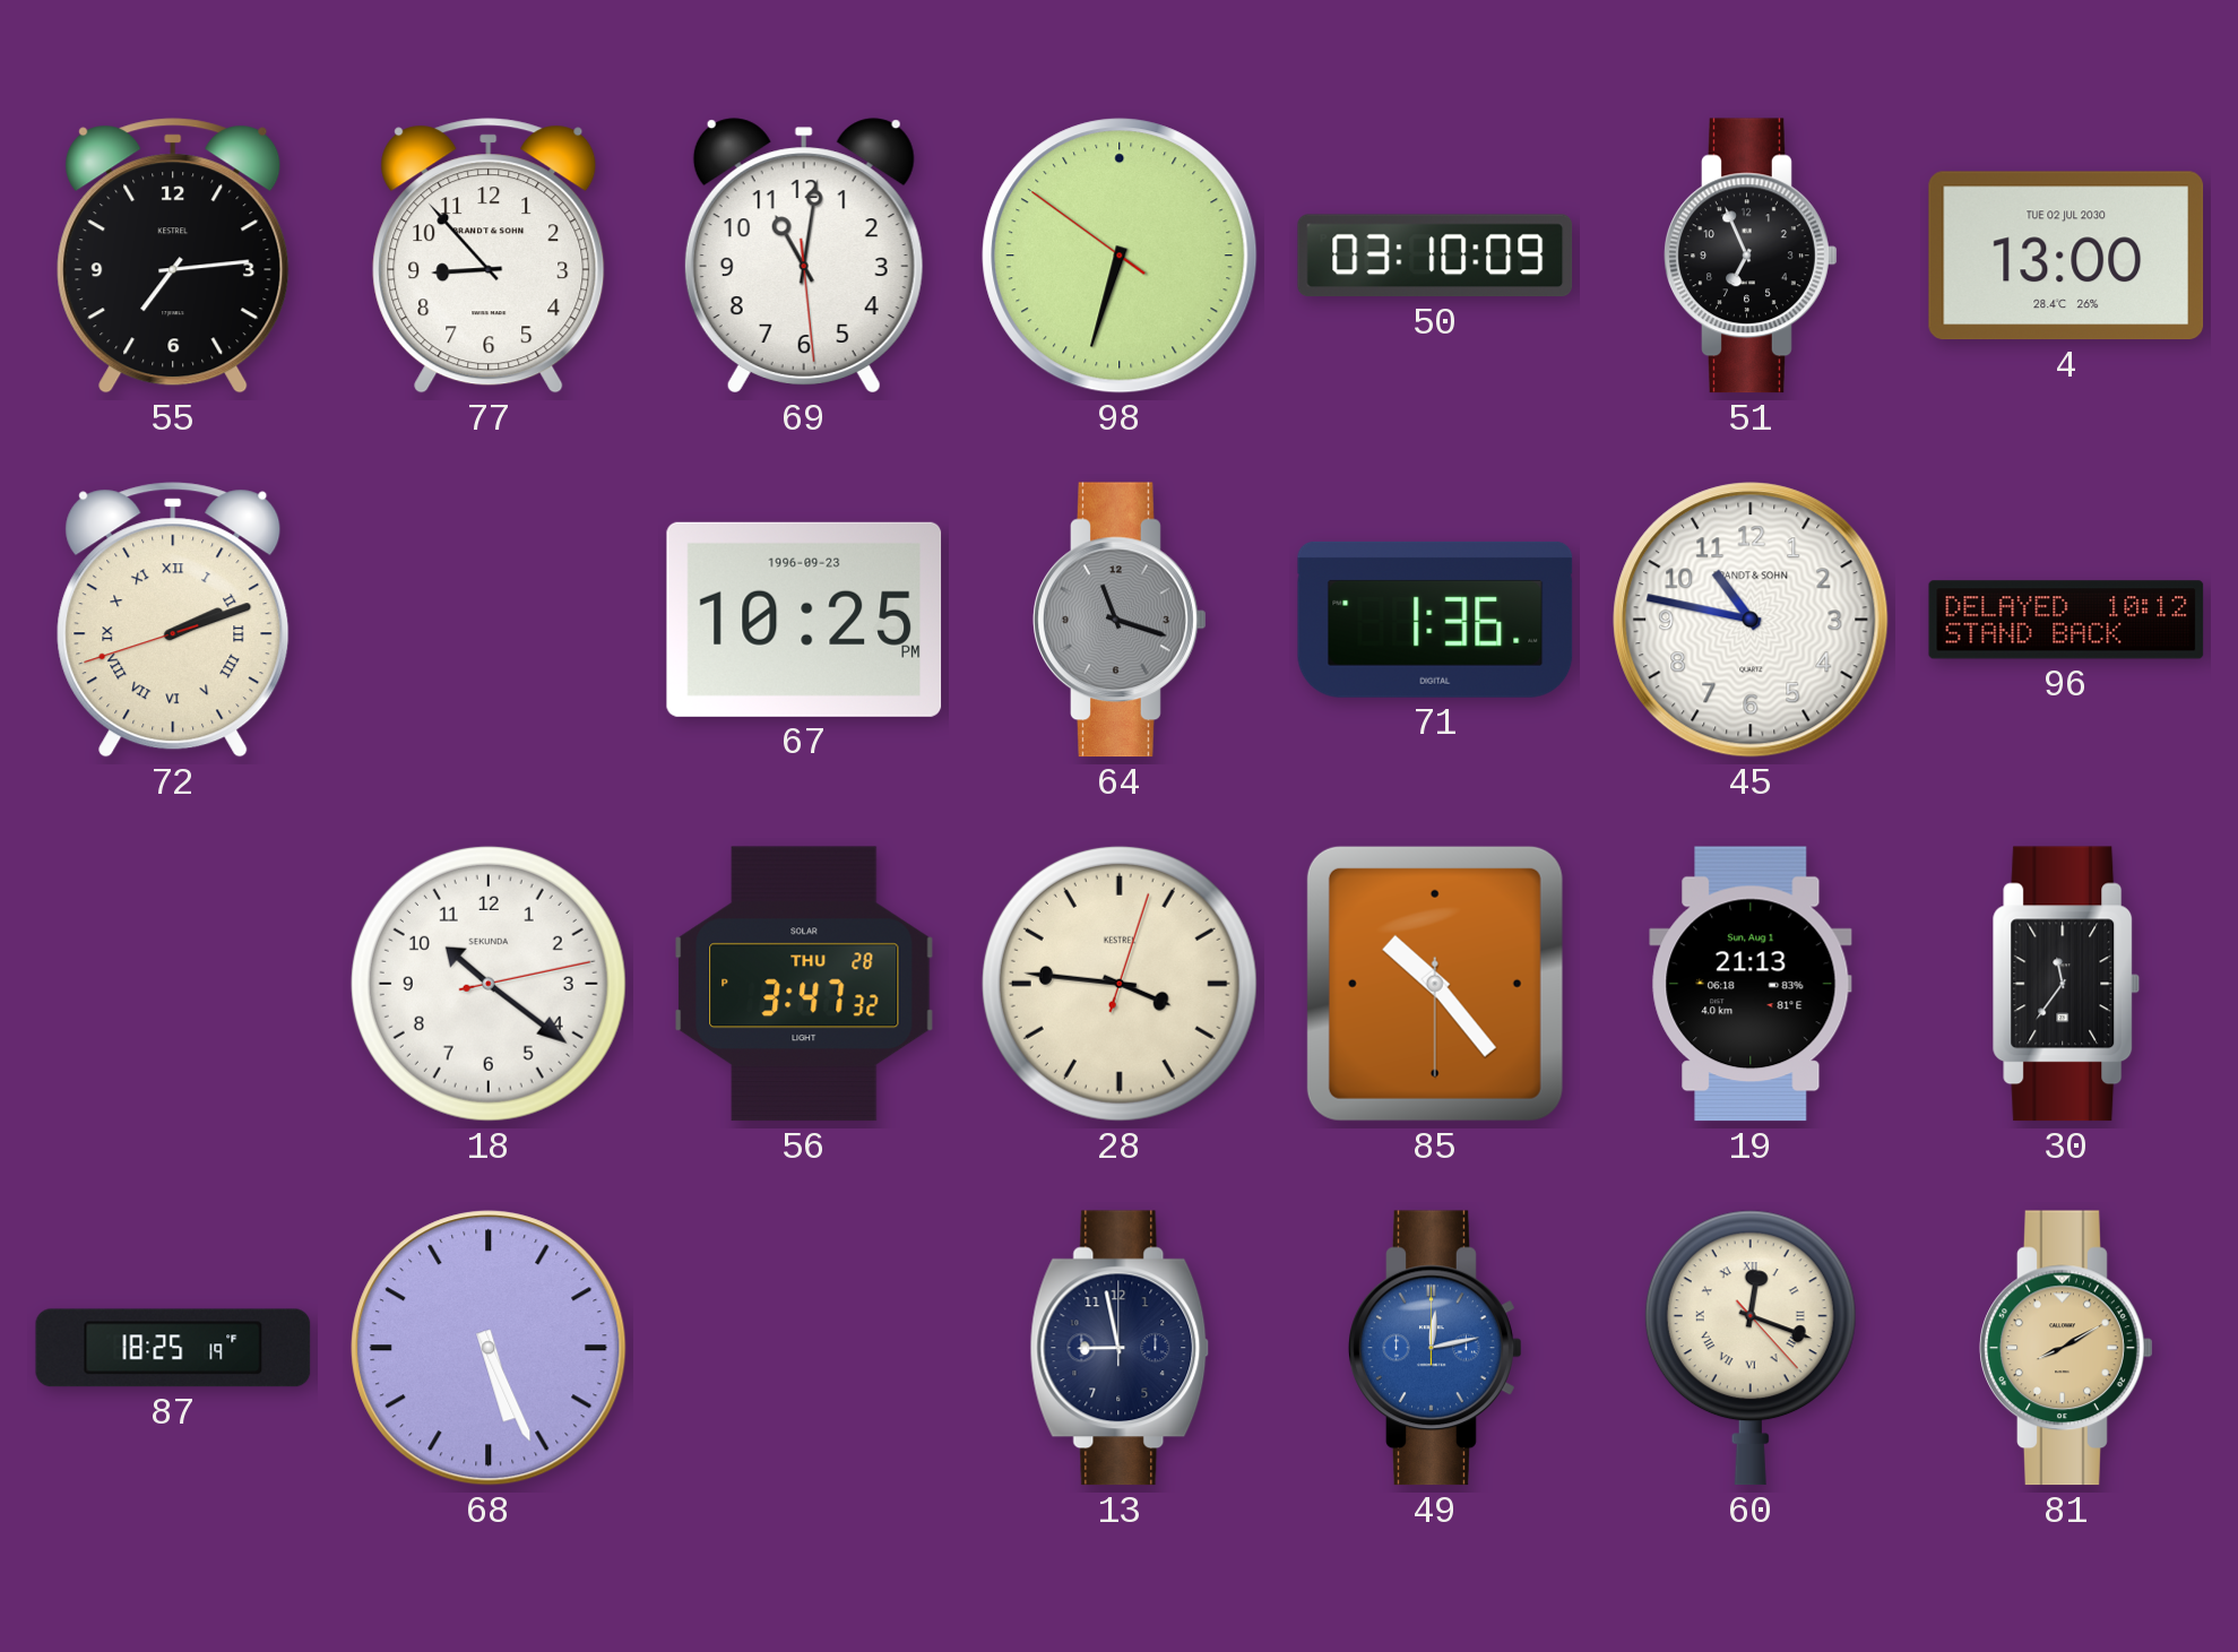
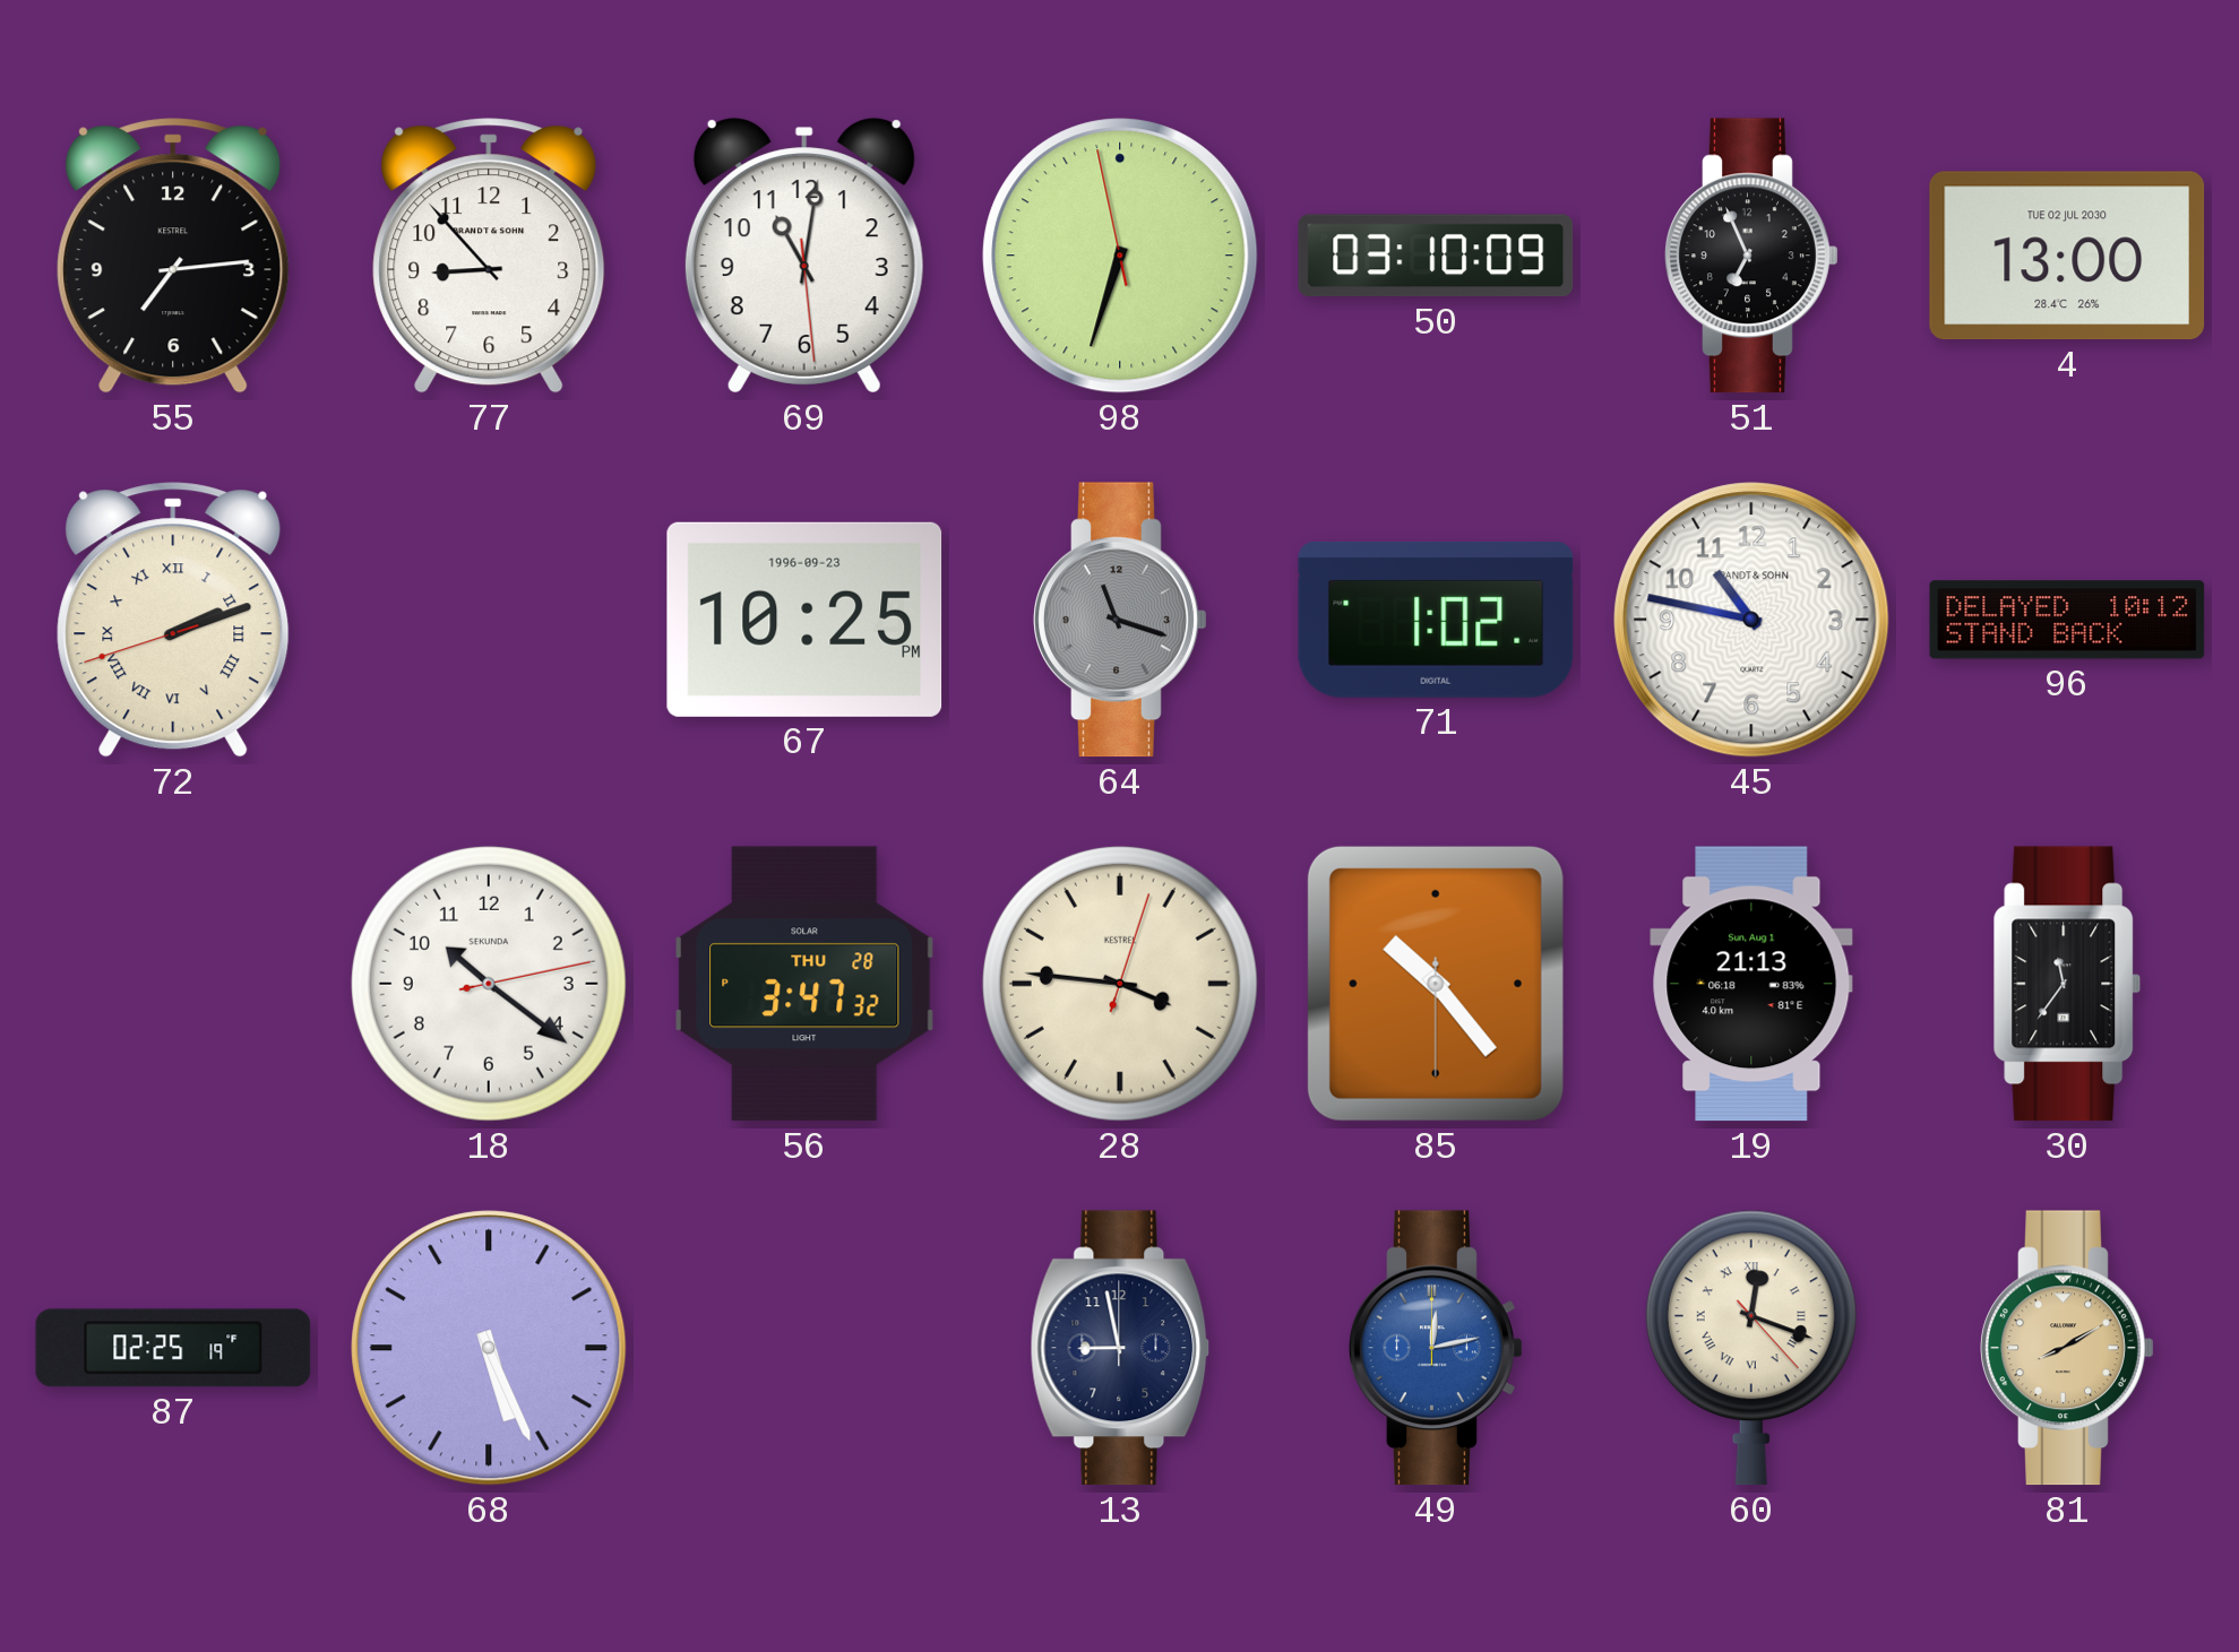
98: 6:32:51 -> 6:32:58 (1120, 256)
71: 1:36 -> 1:02 (1436, 620)
87: 18:25 -> 02:25 (173, 1348)
